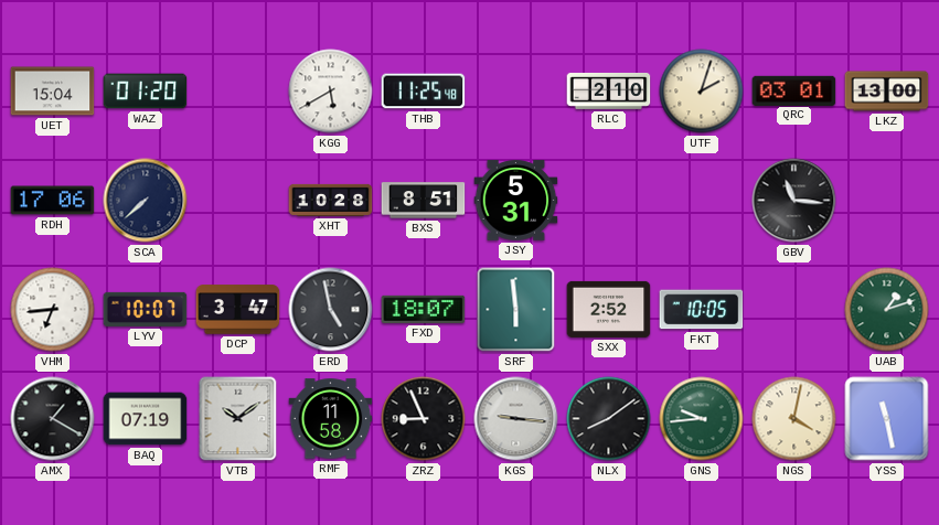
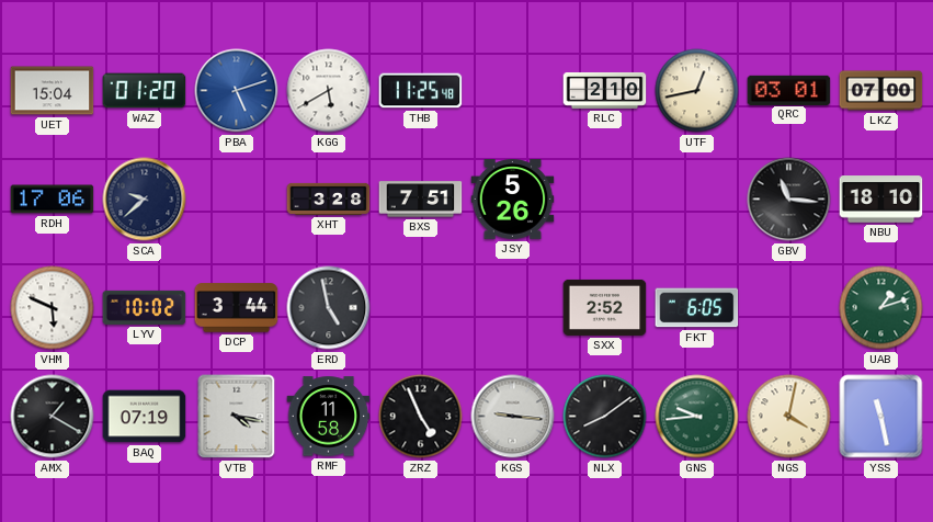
PBA: none -> 5:12 (237, 91)
UTF: 2:03 -> 12:43 (697, 91)
LKZ: 13:00 -> 07:00 (881, 91)
SCA: 7:38 -> 9:38 (145, 200)
XHT: 10:28 -> 3:28 (329, 198)
BXS: 8:51 -> 7:51 (421, 200)
JSY: 5:31 -> 5:26 (513, 200)
NBU: none -> 18:10 (881, 200)
VHM: 6:44 -> 5:49 (53, 308)
LYV: 10:07 -> 10:02 (145, 307)
DCP: 3:47 -> 3:44 (237, 308)
FXD: 18:07 -> none (424, 309)
SRF: 5:59 -> none (516, 310)
FKT: 10:05 -> 6:05 (697, 308)
VTB: 10:09 -> 4:17 (237, 417)
ZRZ: 8:56 -> 4:56 (421, 417)
